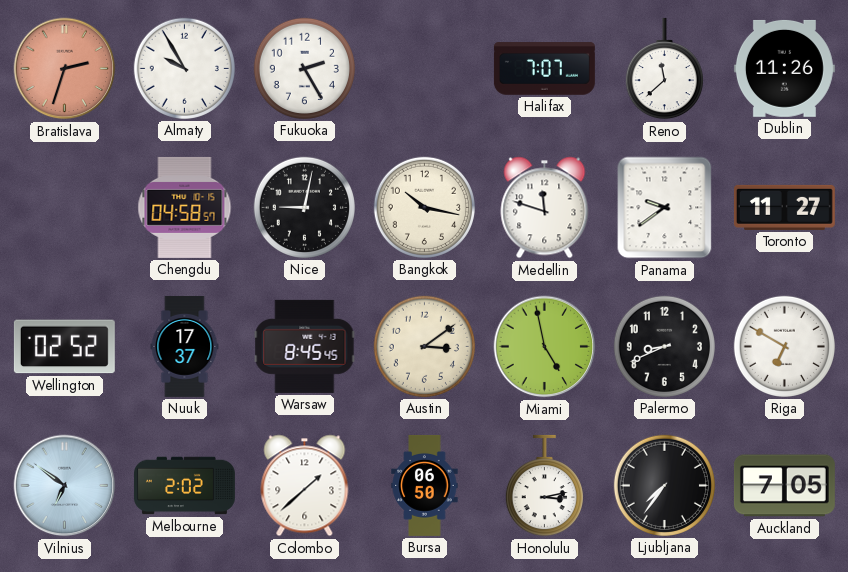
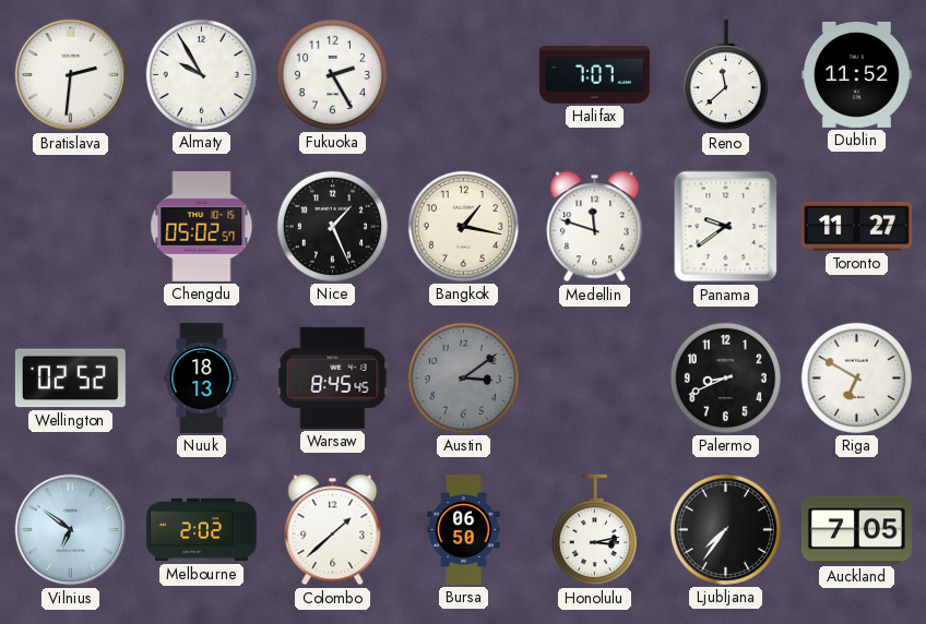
Bratislava: 2:33 -> 2:31 (71, 75)
Bratislava dial: salmon -> white (71, 75)
Dublin: 11:26 -> 11:52 (856, 74)
Chengdu: 04:58 -> 05:02 (202, 226)
Nice: 9:02 -> 1:26 (332, 226)
Bangkok: 10:17 -> 1:17 (463, 226)
Nuuk: 17:37 -> 18:13 (202, 377)
Austin dial: cream -> grey (463, 377)
Miami: 4:58 -> none (545, 347)
